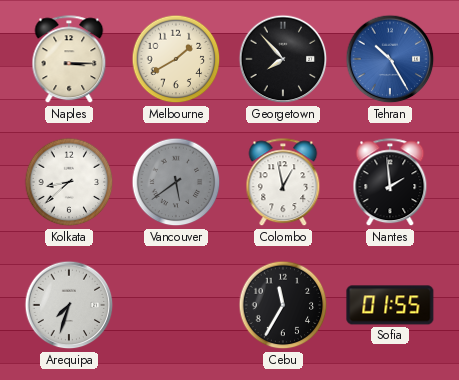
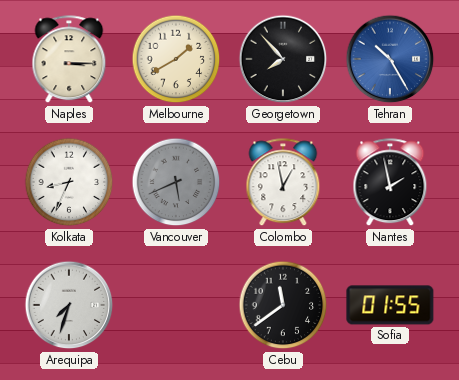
Kolkata: 8:38 -> 8:34 (69, 182)
Vancouver: 5:39 -> 5:41 (176, 182)
Nantes: 1:59 -> 1:58 (390, 183)
Cebu: 11:35 -> 11:39 (283, 305)
